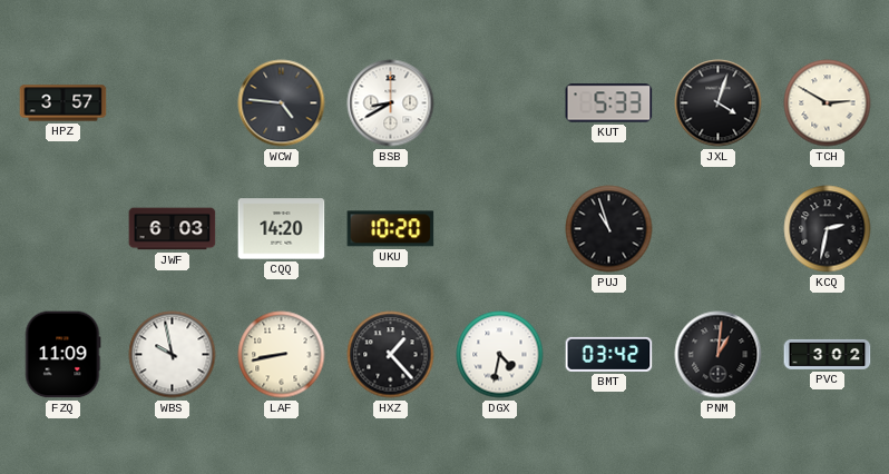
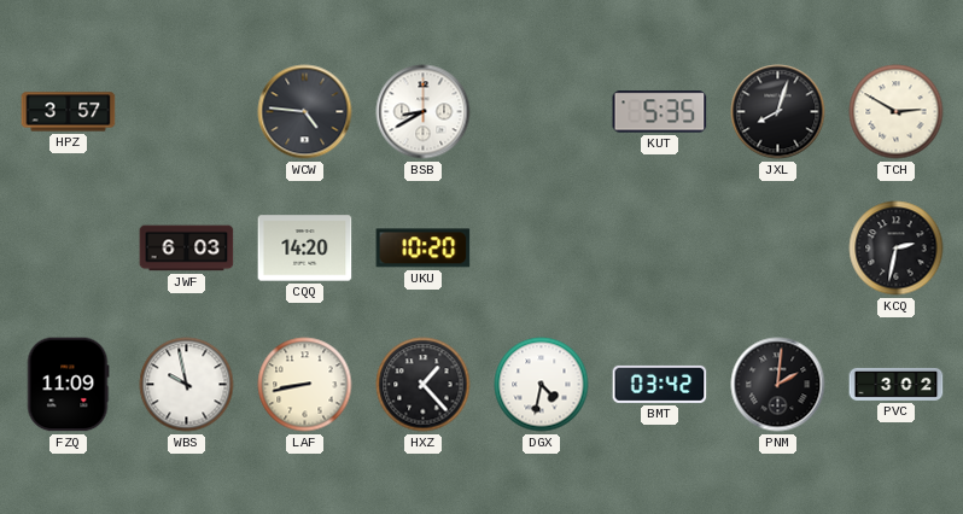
KUT: 5:33 -> 5:35 (660, 112)
JXL: 4:03 -> 8:03 (778, 112)
PUJ: 10:57 -> none (609, 229)
PNM: 1:01 -> 2:01 (778, 385)
